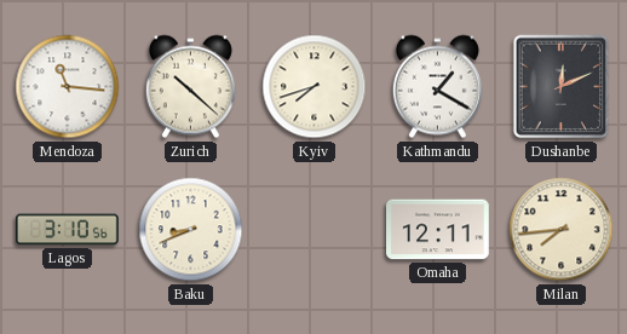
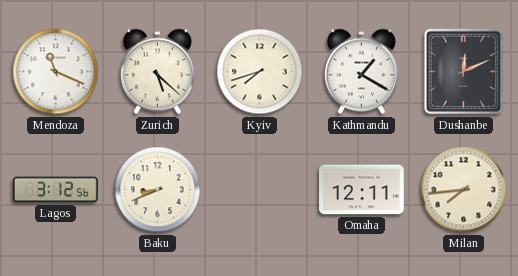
Mendoza: 11:16 -> 11:19 (56, 72)
Zurich: 10:22 -> 5:22 (157, 72)
Lagos: 3:10 -> 3:12 (56, 190)
